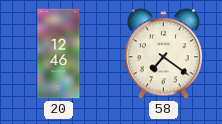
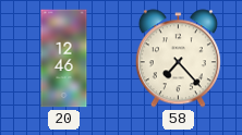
58: 7:21 -> 7:23 (178, 59)
